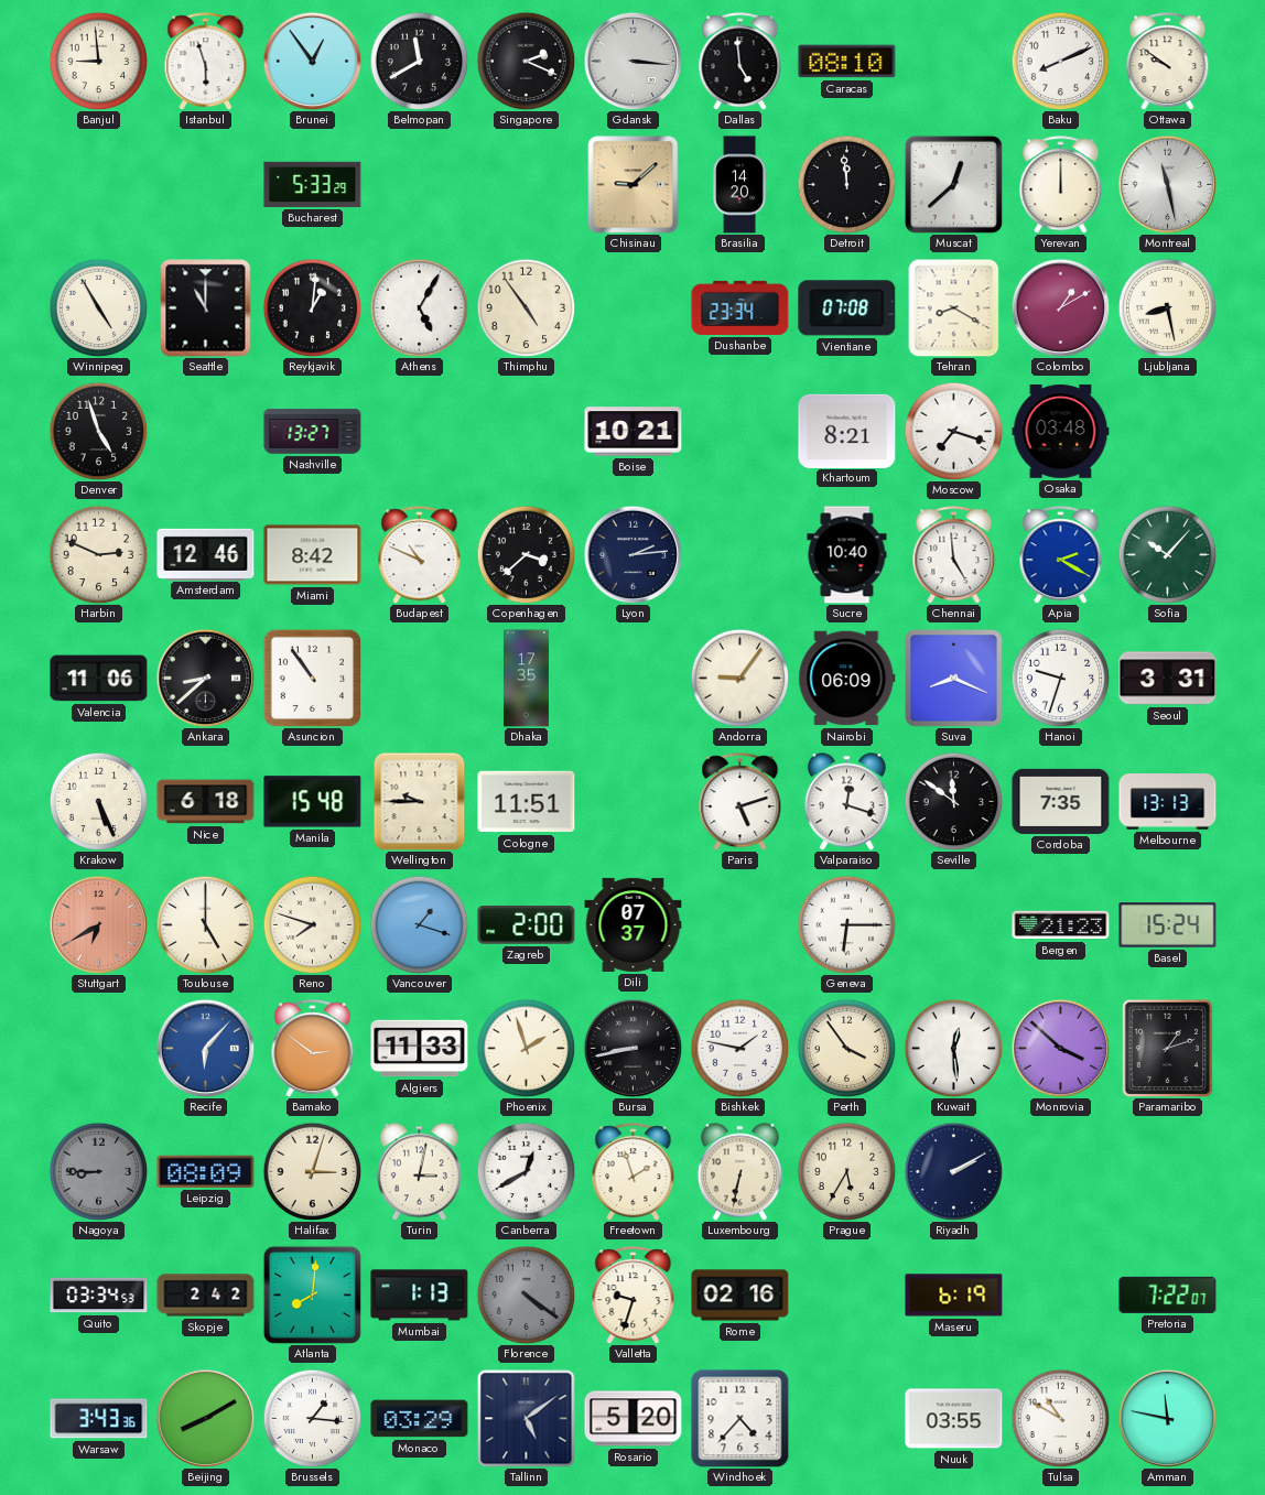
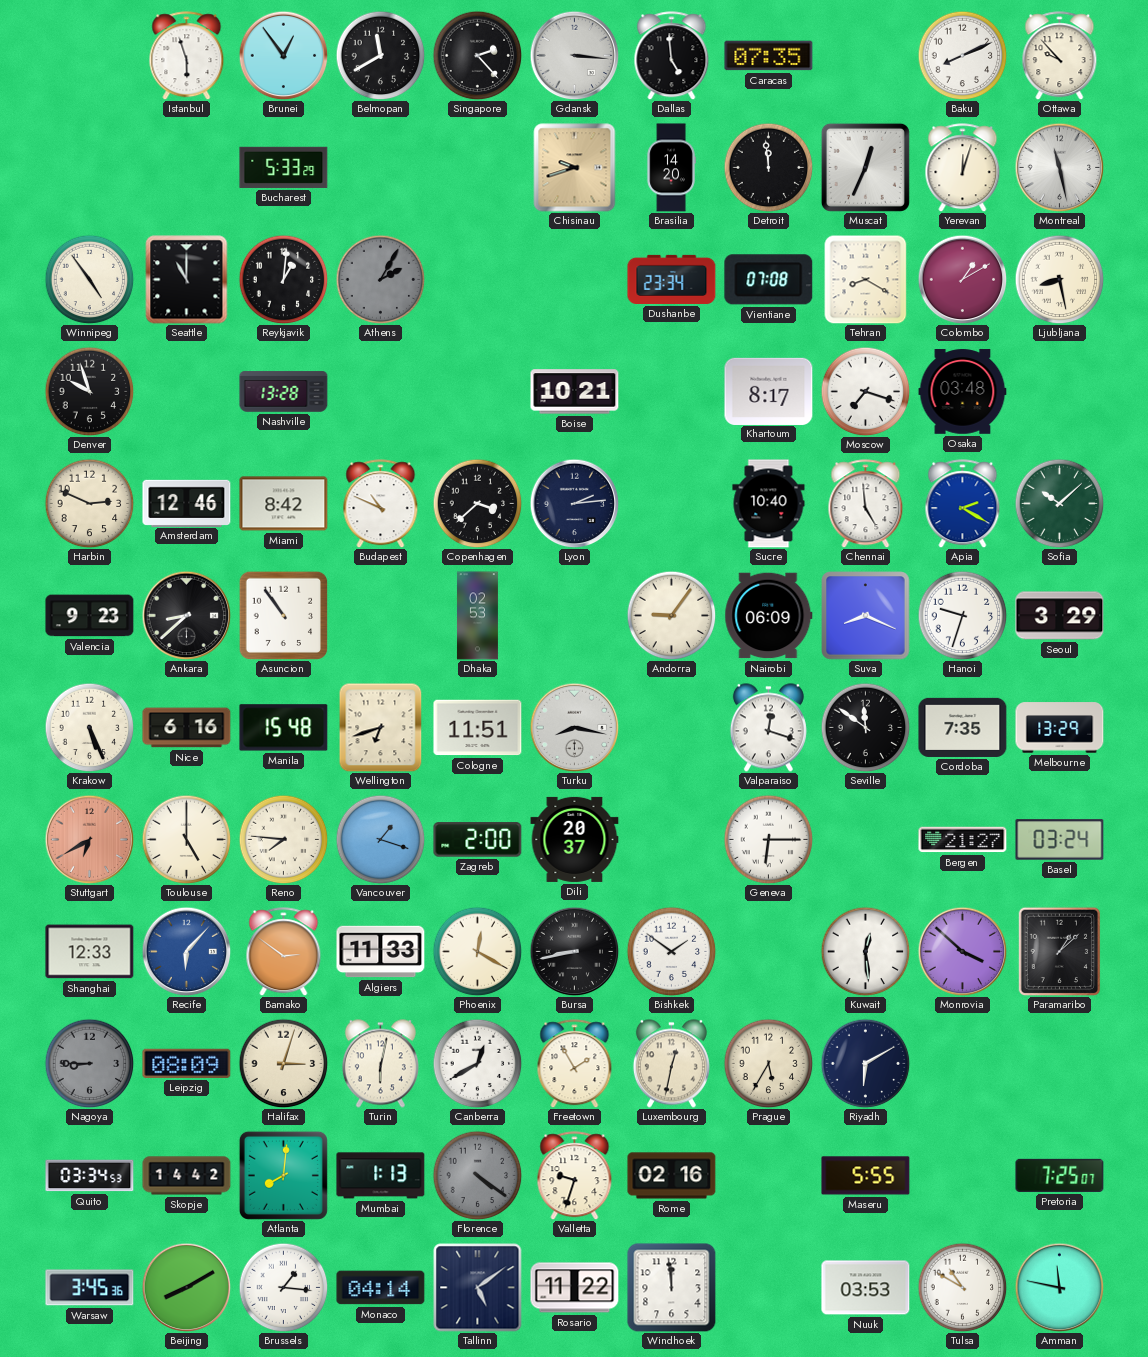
Banjul: 8:59 -> none (98, 61)
Singapore: 2:19 -> 2:23 (477, 55)
Caracas: 08:10 -> 07:35 (769, 56)
Ottawa: 9:51 -> 9:53 (1060, 56)
Chisinau: 9:08 -> 9:42 (575, 168)
Muscat: 12:38 -> 12:34 (865, 167)
Yerevan: 12:00 -> 12:03 (963, 168)
Winnipeg: 4:55 -> 4:54 (89, 279)
Athens: 5:05 -> 2:05 (380, 279)
Athens dial: white -> grey (380, 279)
Thimphu: 4:54 -> none (526, 307)
Denver: 4:57 -> 9:57 (89, 391)
Nashville: 13:27 -> 13:28 (284, 392)
Khartoum: 8:21 -> 8:17 (769, 391)
Sofia: 10:07 -> 10:08 (1059, 503)
Valencia: 11:06 -> 9:23 (90, 616)
Dhaka: 17:35 -> 02:53 (477, 616)
Seoul: 3:31 -> 3:29 (1060, 616)
Nice: 6:18 -> 6:16 (187, 728)
Wellington: 9:45 -> 6:42 (381, 727)
Turku: none -> 8:17 (574, 727)
Paris: 5:12 -> none (740, 802)
Melbourne: 13:13 -> 13:29 (1060, 728)
Reno: 7:48 -> 7:46 (283, 839)
Dili: 07:37 -> 20:37 (575, 839)
Bergen: 21:23 -> 21:27 (963, 840)
Basel: 15:24 -> 03:24 (1060, 840)
Shanghai: none -> 12:33 (90, 952)
Phoenix: 1:57 -> 12:20 (477, 951)
Bishkek: 1:47 -> 1:51 (671, 951)
Perth: 3:54 -> none (846, 1048)
Paramaribo: 1:12 -> 1:08 (1060, 951)
Turin: 3:02 -> 6:02 (380, 1064)
Freetown: 1:57 -> 1:55 (575, 1064)
Luxembourg: 6:32 -> 12:32 (671, 1064)
Riyadh: 2:10 -> 6:10 (865, 1063)
Skopje: 2:42 -> 14:42 (187, 1176)
Maseru: 6:19 -> 5:55 (866, 1176)
Pretoria: 7:22 -> 7:25 (1060, 1175)
Warsaw: 3:43 -> 3:45 (90, 1288)
Monaco: 03:29 -> 04:14 (381, 1288)
Rosario: 5:20 -> 11:22 (575, 1288)
Windhoek: 4:37 -> 11:59 (672, 1288)
Nuuk: 03:55 -> 03:53 (866, 1288)
